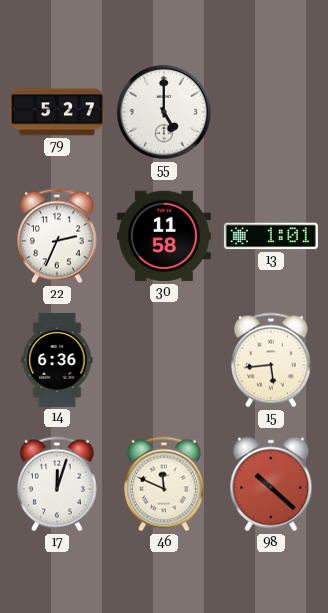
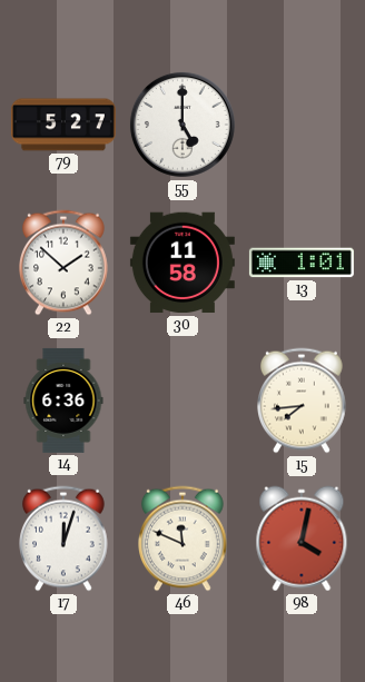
22: 2:34 -> 1:52 (65, 263)
15: 5:44 -> 7:44 (303, 401)
98: 10:22 -> 4:02 (302, 538)
